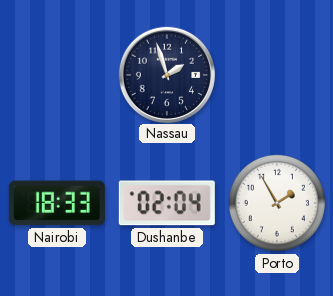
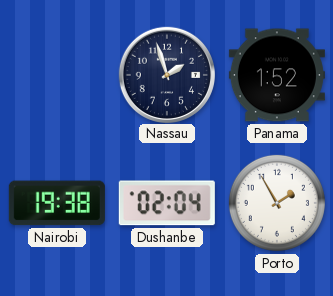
Panama: none -> 1:52 (277, 75)
Nairobi: 18:33 -> 19:38 (57, 203)
